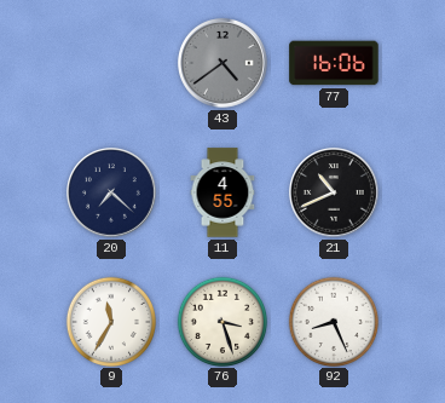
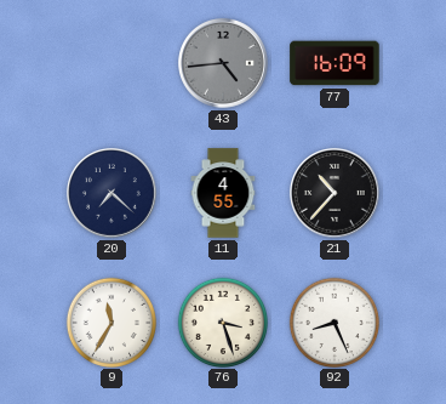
43: 4:39 -> 4:44 (224, 64)
77: 16:06 -> 16:09 (334, 63)
21: 10:41 -> 10:37 (336, 194)
